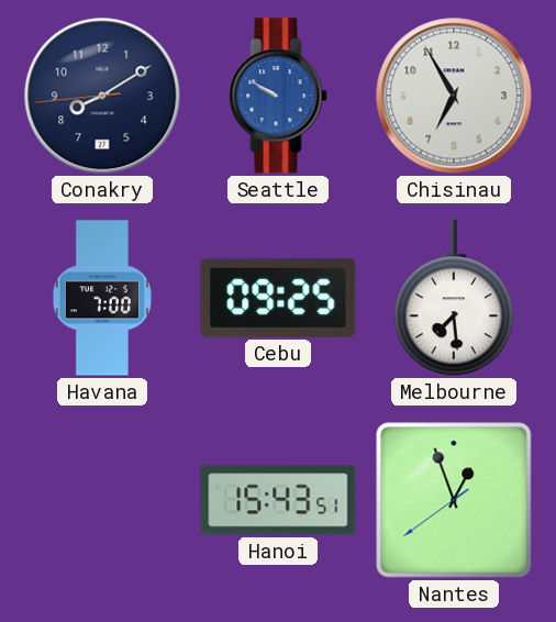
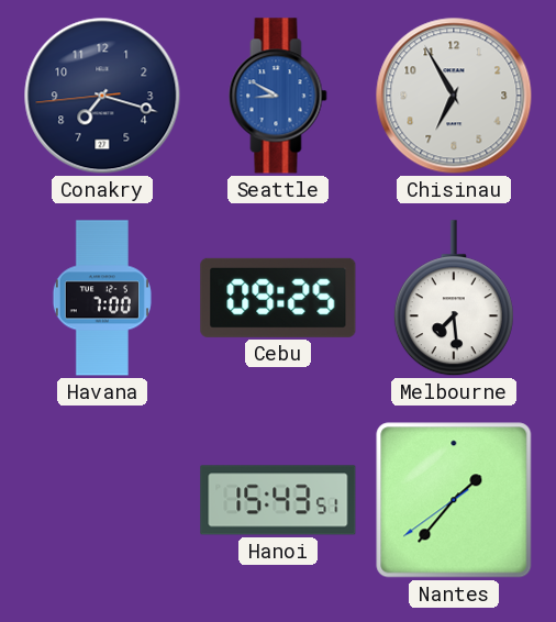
Conakry: 8:09 -> 7:17 (102, 96)
Seattle: 9:50 -> 8:50 (278, 96)
Nantes: 12:56 -> 1:36 (454, 500)
